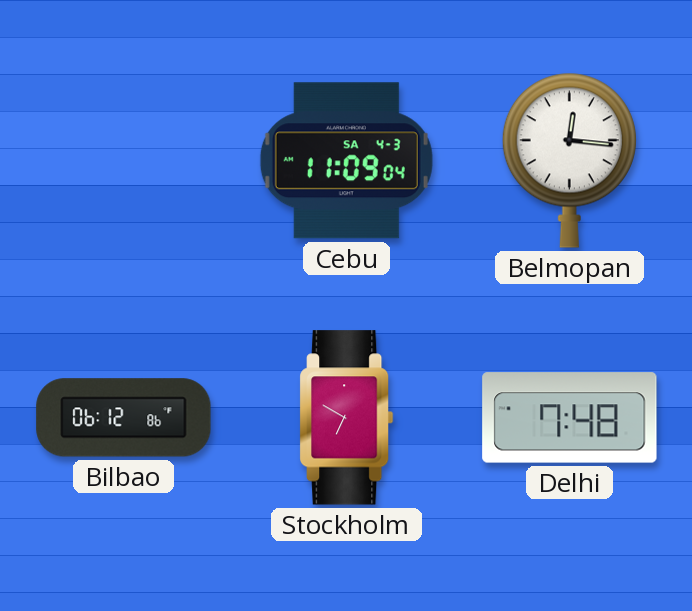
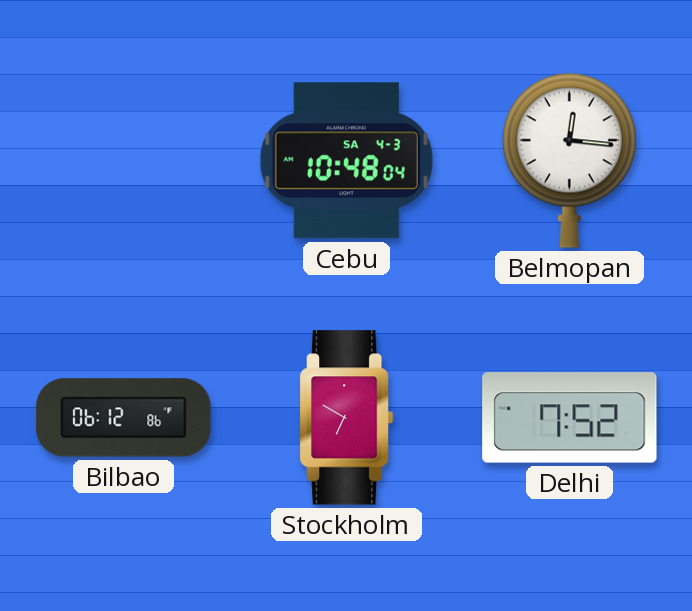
Cebu: 11:09 -> 10:48 (346, 161)
Delhi: 7:48 -> 7:52 (570, 418)
